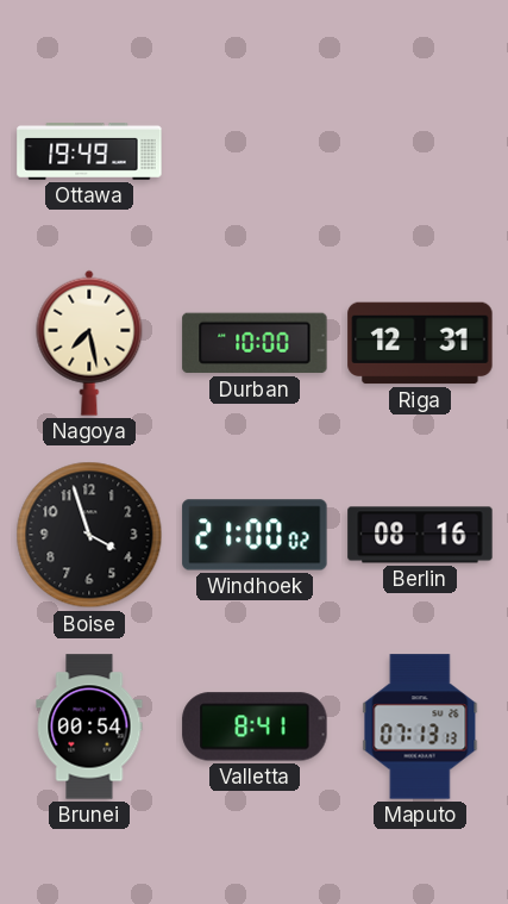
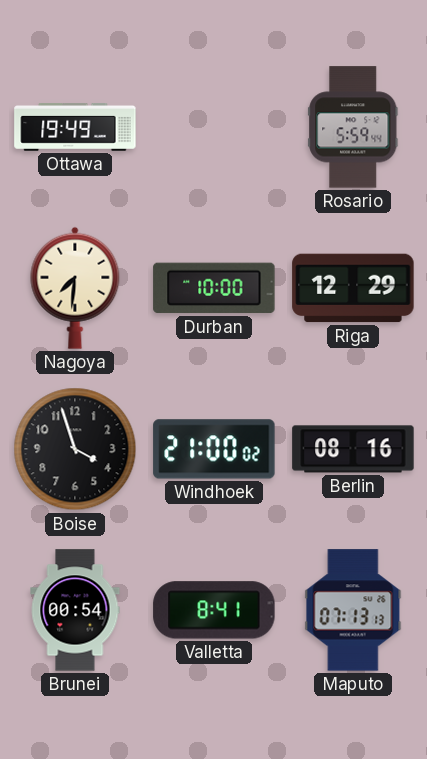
Rosario: none -> 5:59 (353, 127)
Nagoya: 7:28 -> 7:31 (75, 288)
Riga: 12:31 -> 12:29 (353, 288)
